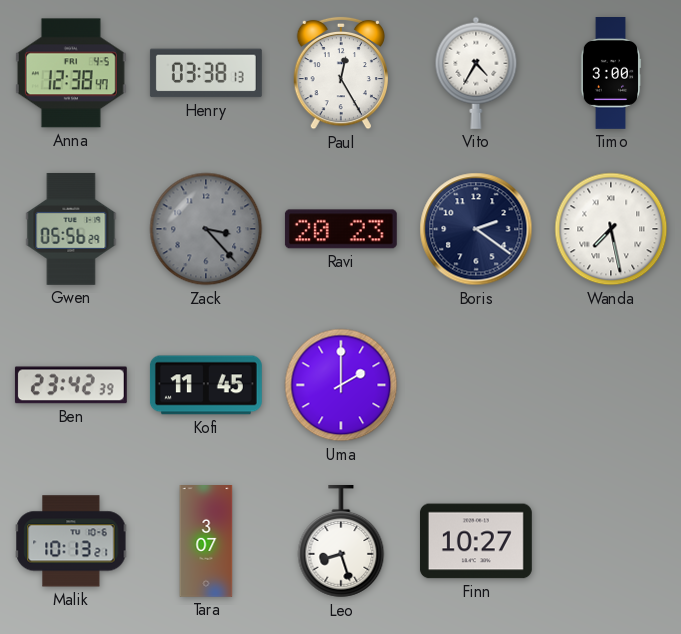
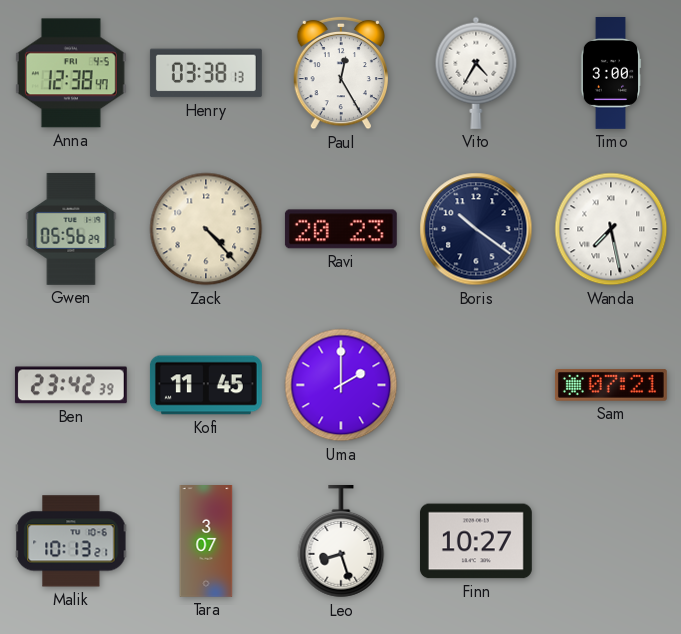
Zack: 3:23 -> 4:23 (206, 229)
Zack dial: grey -> cream (206, 229)
Boris: 2:21 -> 10:21 (476, 229)
Sam: none -> 07:21 (611, 386)
